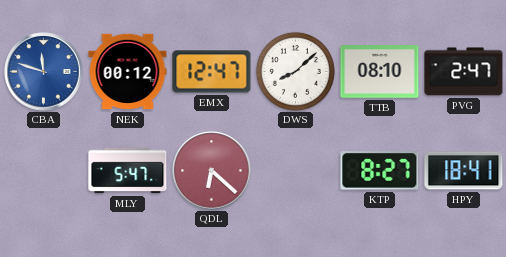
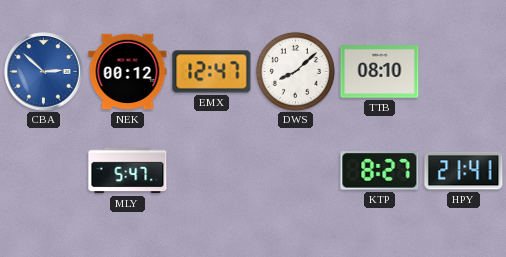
CBA: 11:48 -> 2:52 (44, 72)
PVG: 2:47 -> none (464, 72)
QDL: 6:22 -> none (212, 171)
HPY: 18:41 -> 21:41 (464, 171)
